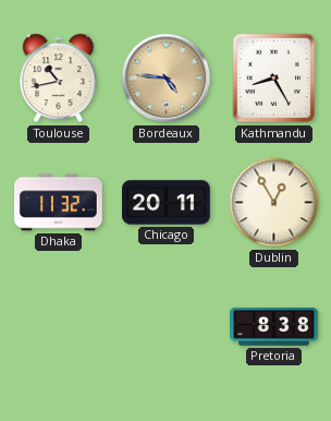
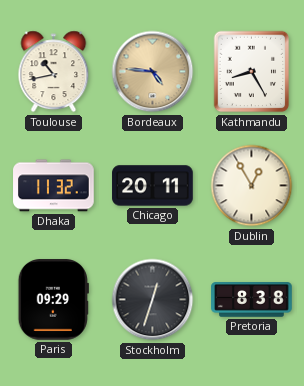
Paris: none -> 09:29 (53, 300)
Stockholm: none -> 12:33 (153, 300)
